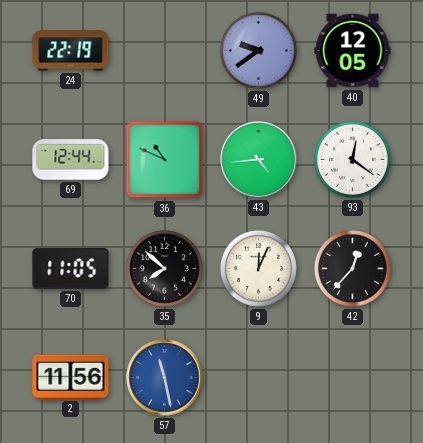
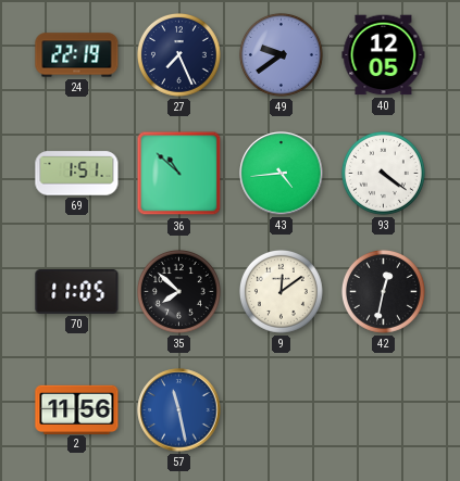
27: none -> 7:26 (178, 54)
69: 12:44 -> 1:51 (77, 174)
36: 10:49 -> 10:52 (179, 174)
93: 12:21 -> 4:21 (383, 173)
9: 12:04 -> 12:09 (281, 291)
42: 12:37 -> 12:32 (383, 291)
